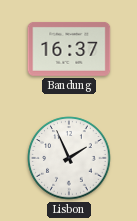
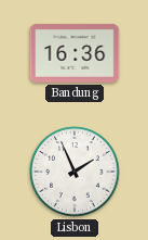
Bandung: 16:37 -> 16:36 (75, 53)
